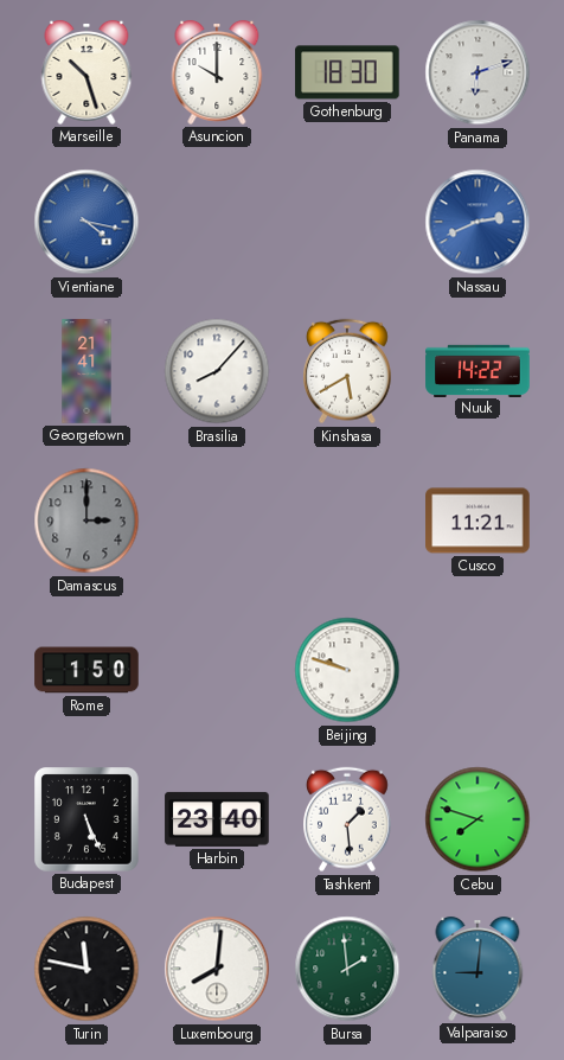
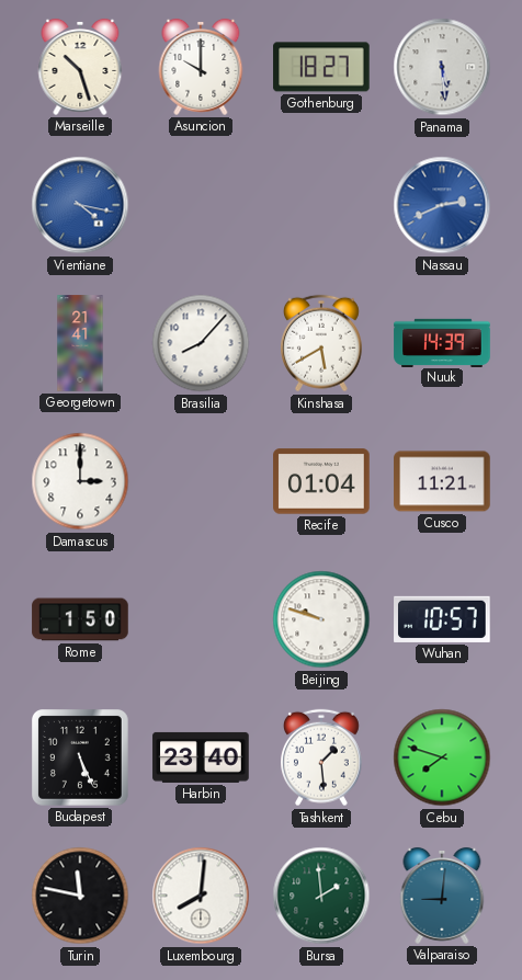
Gothenburg: 18:30 -> 18:27 (321, 67)
Panama: 6:12 -> 5:29 (442, 67)
Nuuk: 14:22 -> 14:39 (442, 342)
Damascus dial: grey -> white (80, 481)
Recife: none -> 01:04 (321, 481)
Wuhan: none -> 10:57 (442, 619)
